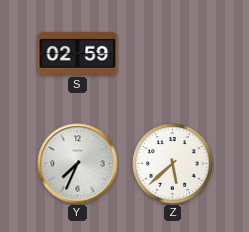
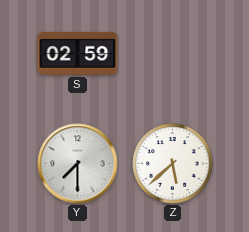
Y: 7:34 -> 7:30 (78, 164)
